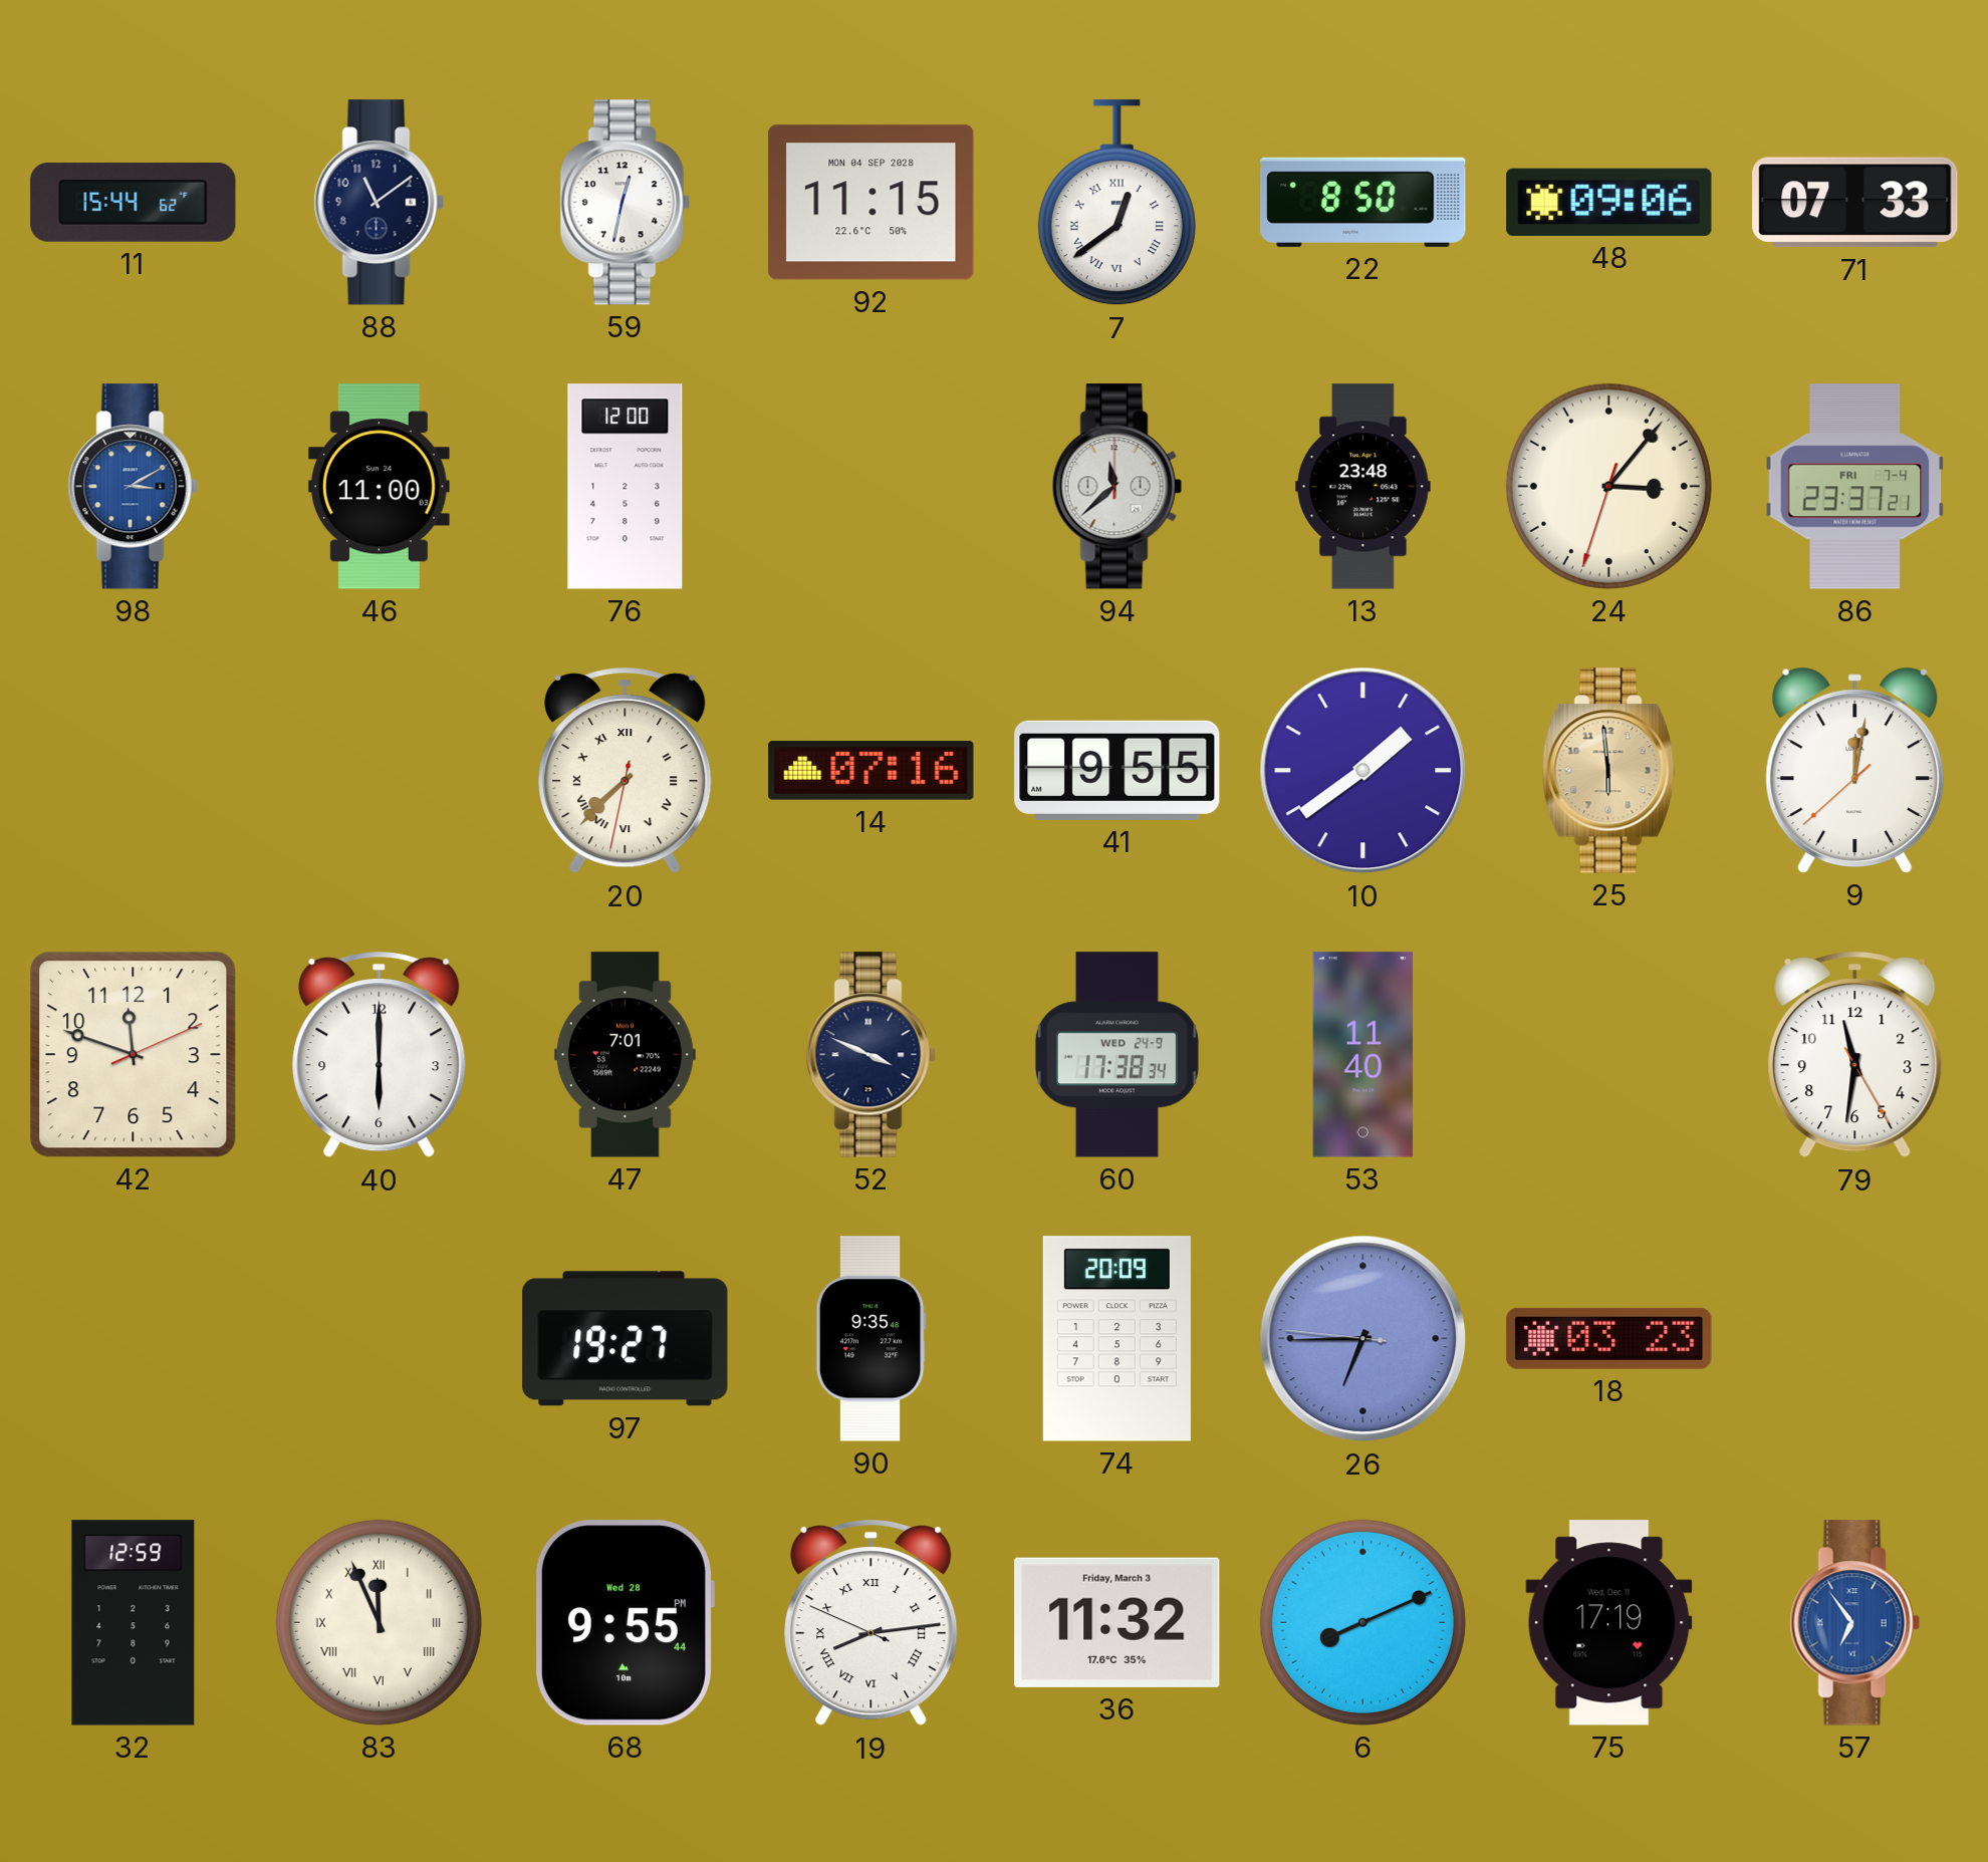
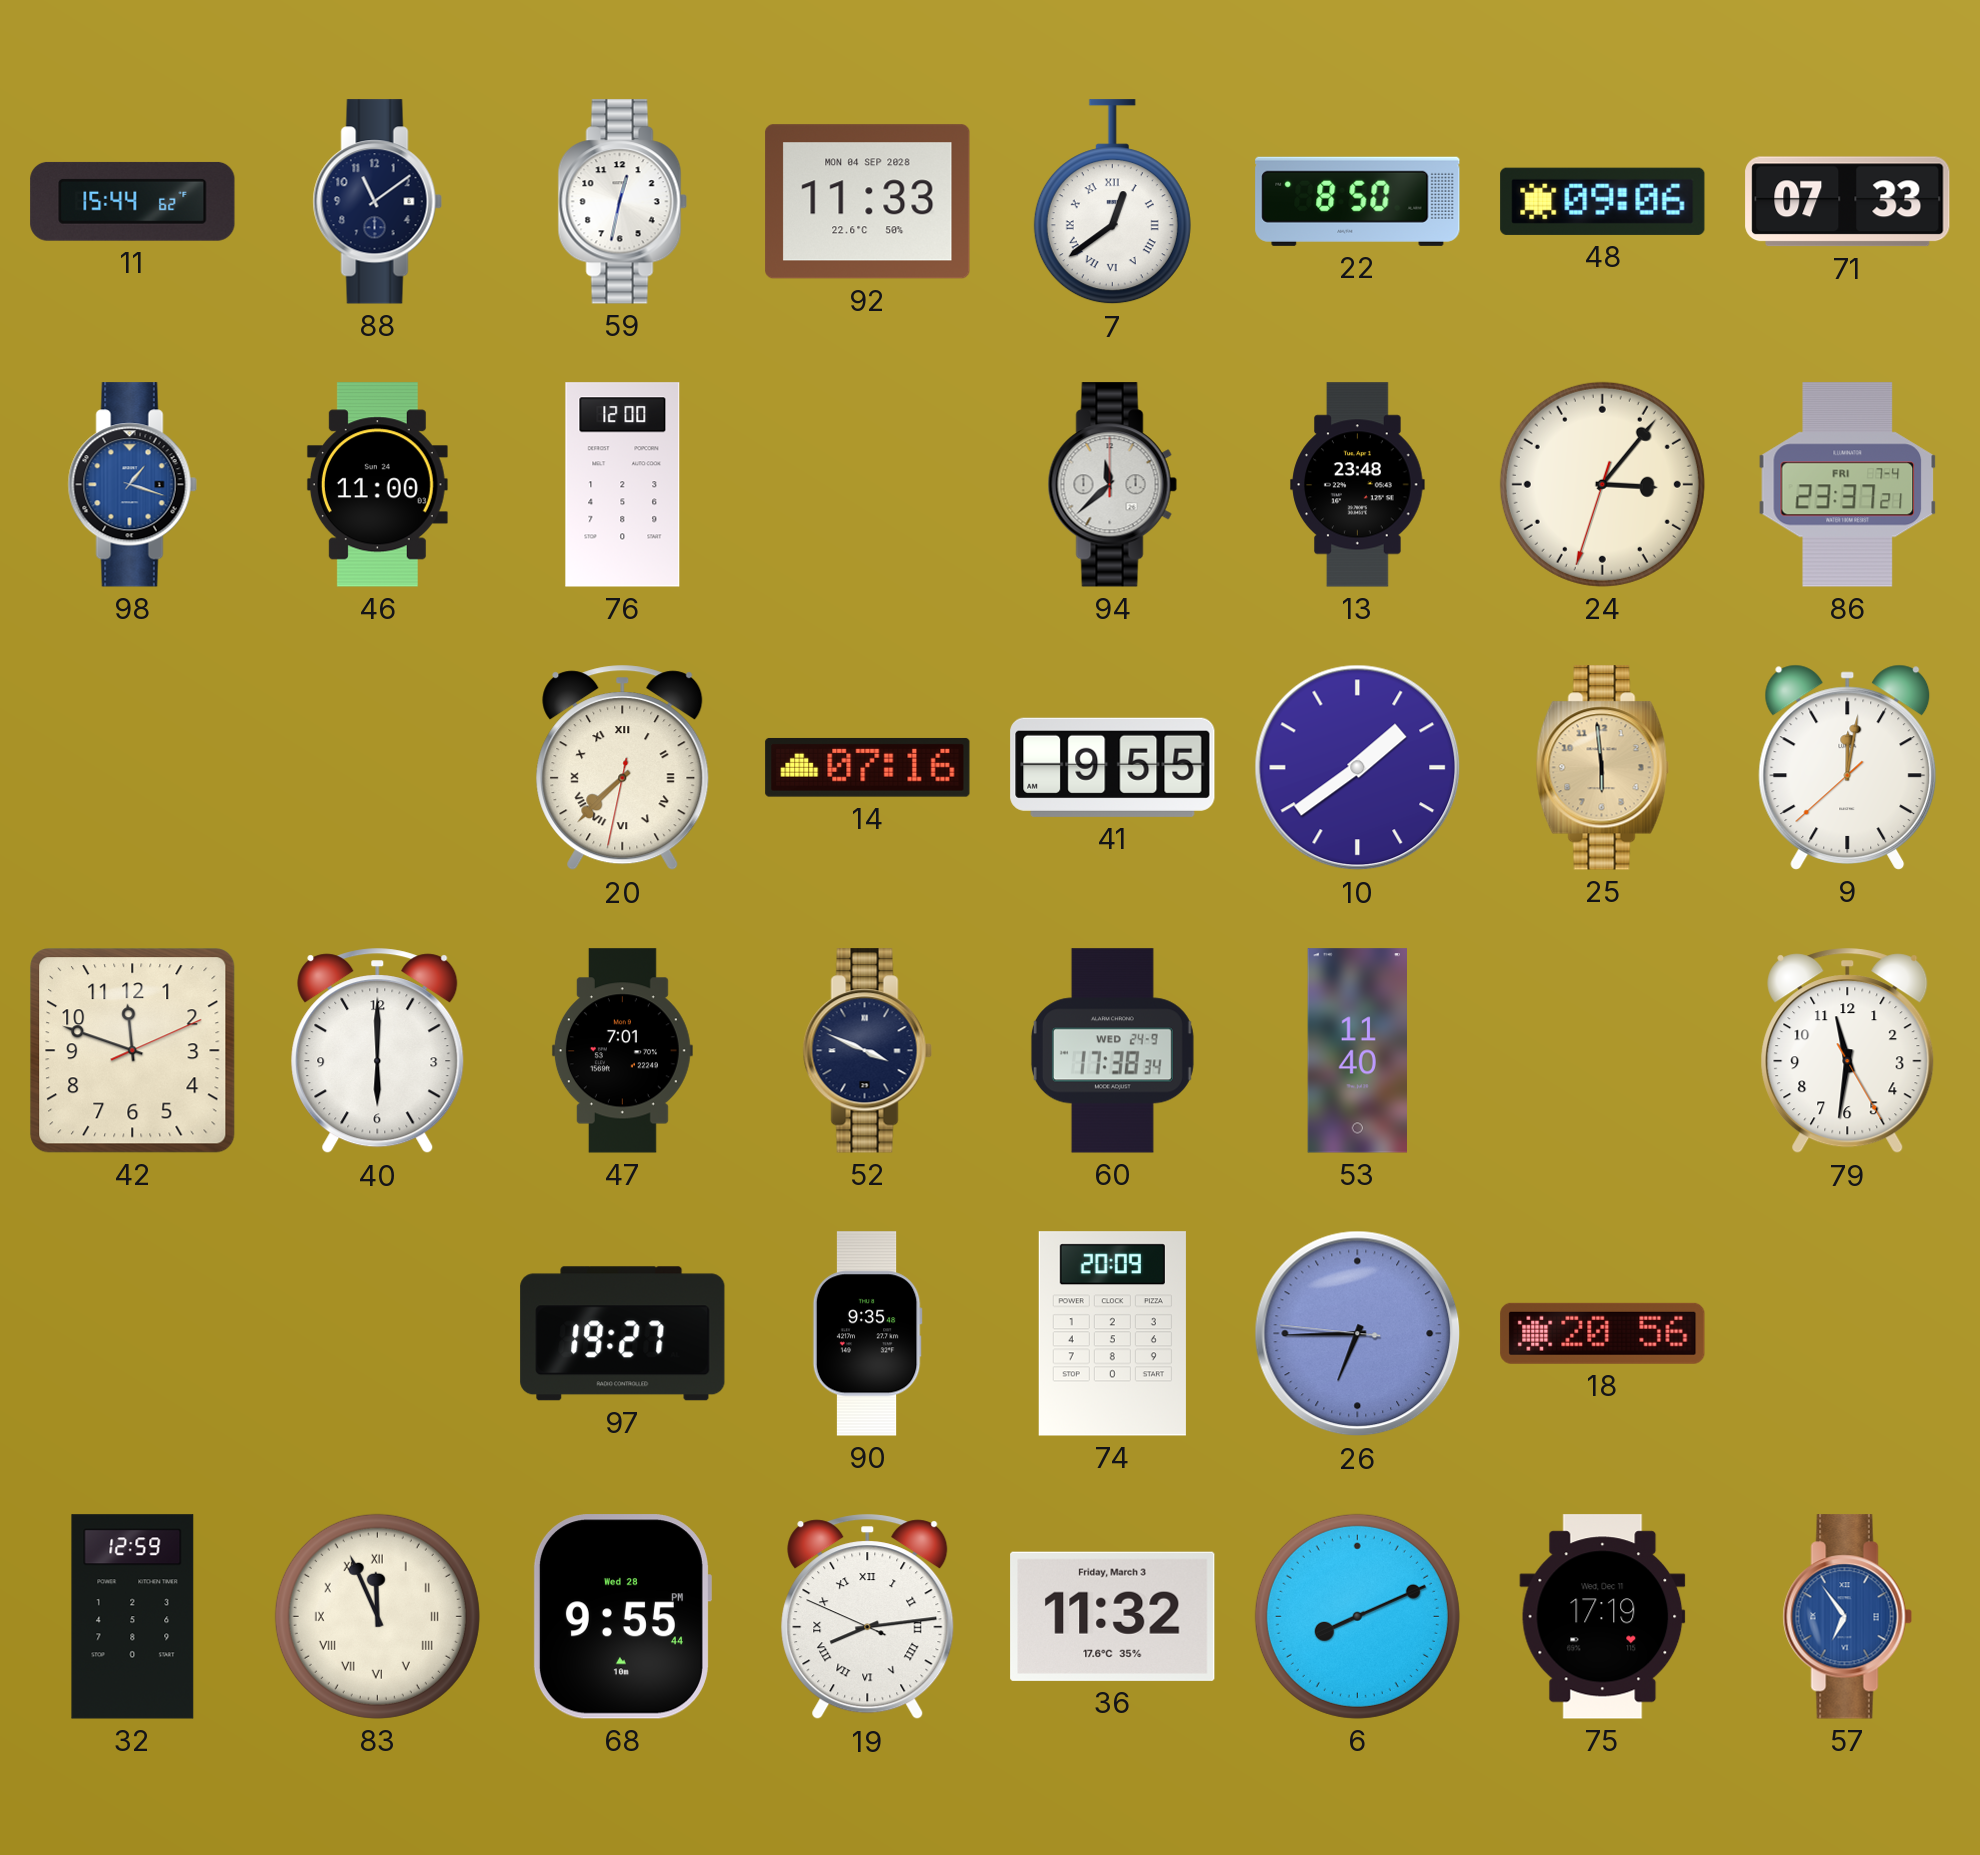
92: 11:15 -> 11:33 (868, 202)
98: 3:10 -> 1:18 (132, 485)
18: 03:23 -> 20:56 (1603, 1333)
